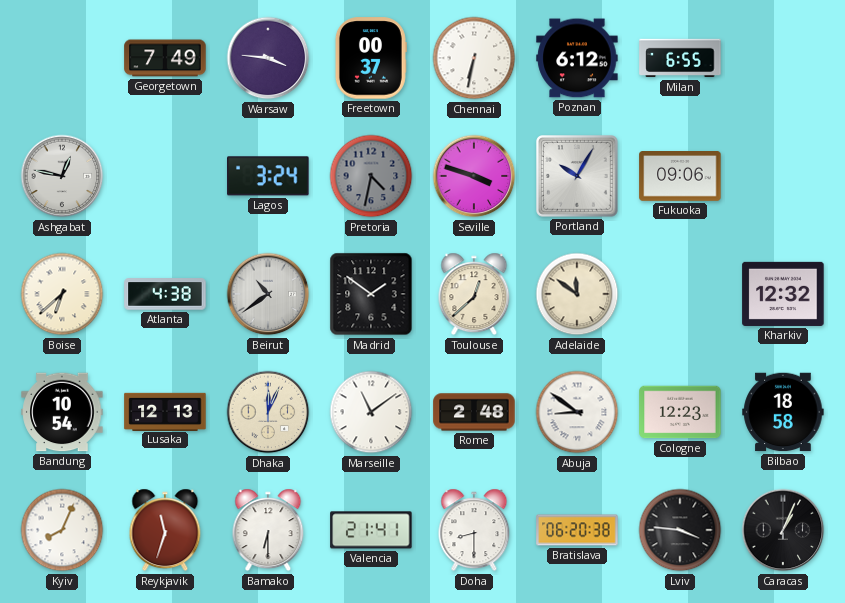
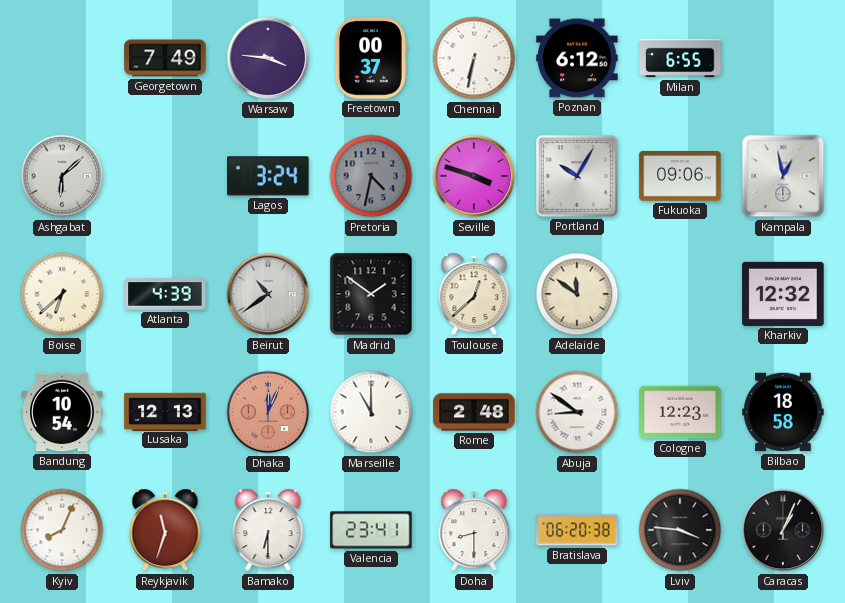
Ashgabat: 12:47 -> 6:08 (62, 176)
Kampala: none -> 12:58 (783, 176)
Atlanta: 4:38 -> 4:39 (165, 294)
Dhaka dial: cream -> salmon (268, 412)
Marseille: 11:09 -> 11:00 (371, 412)
Valencia: 21:41 -> 23:41 (371, 530)
